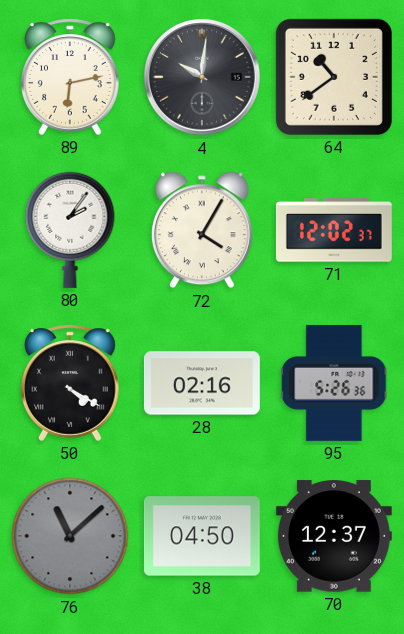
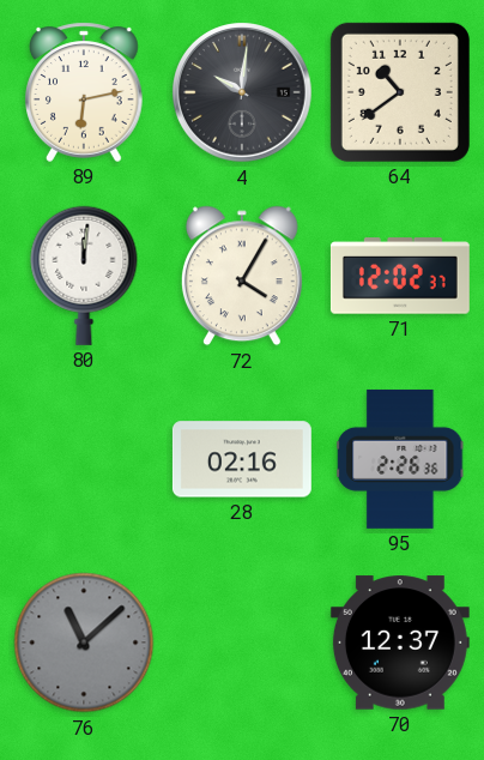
80: 2:06 -> 12:01 (84, 276)
50: 4:20 -> none (71, 383)
95: 5:26 -> 2:26 (400, 459)
38: 04:50 -> none (202, 536)
